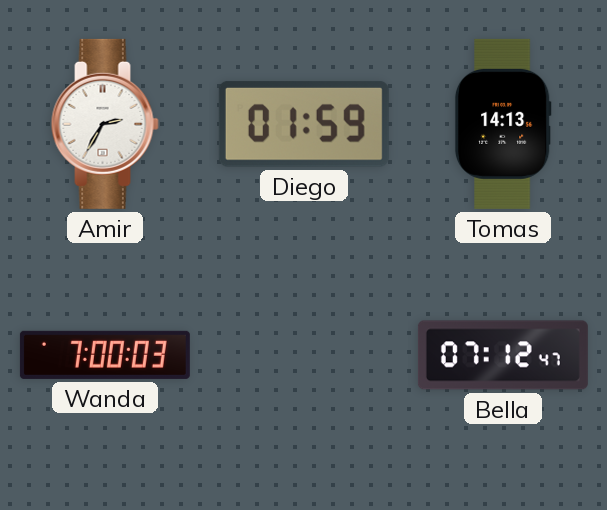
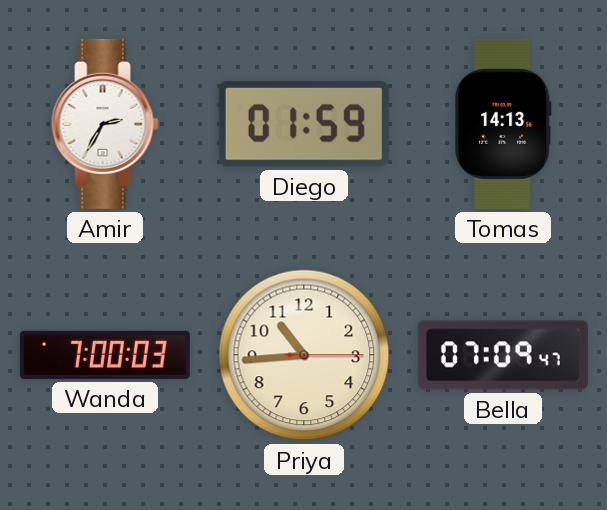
Priya: none -> 10:44 (304, 355)
Bella: 07:12 -> 07:09 (503, 355)
